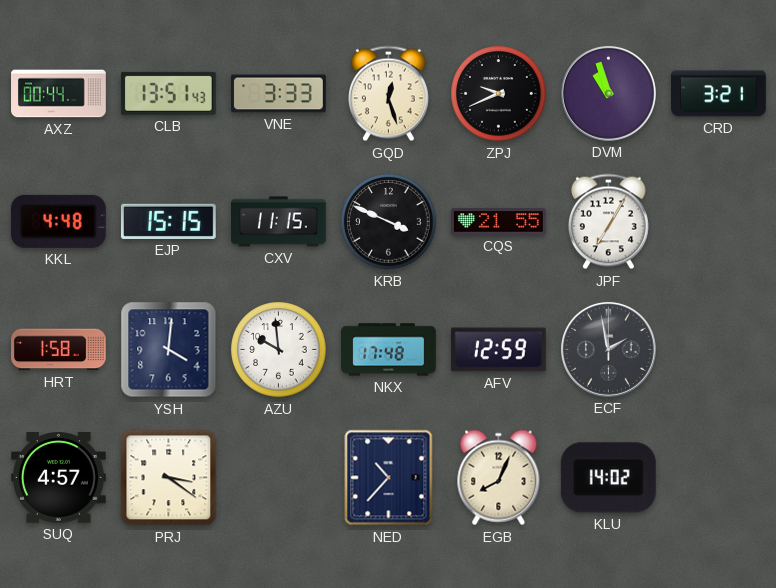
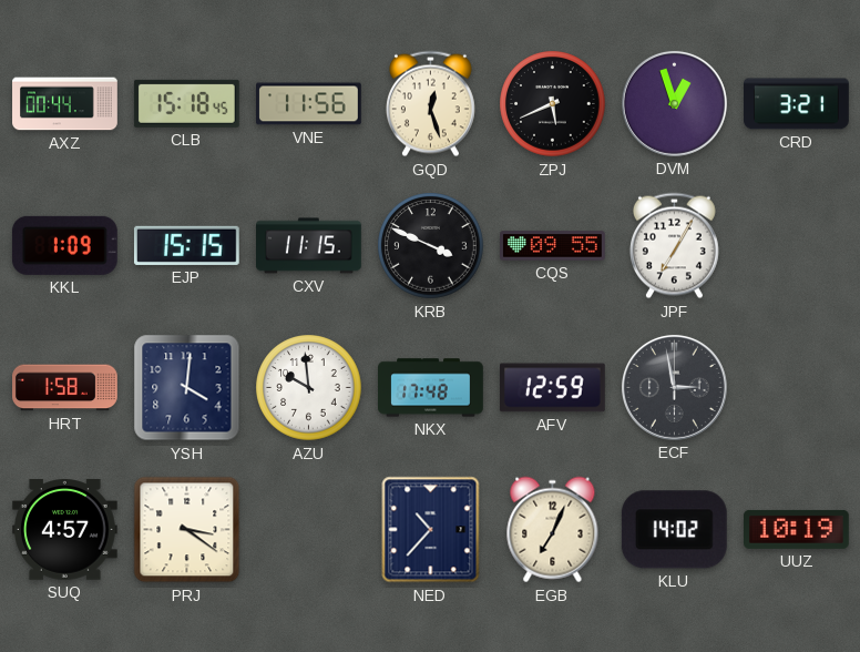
CLB: 13:51 -> 15:18 (186, 103)
VNE: 3:33 -> 11:56 (309, 104)
ZPJ: 9:41 -> 5:41 (553, 104)
DVM: 10:57 -> 12:57 (674, 103)
KKL: 4:48 -> 1:09 (64, 245)
CQS: 21:55 -> 09:55 (553, 246)
ECF: 1:58 -> 2:58 (674, 387)
EGB: 8:04 -> 7:04 (553, 530)
UUZ: none -> 10:19 (797, 529)
